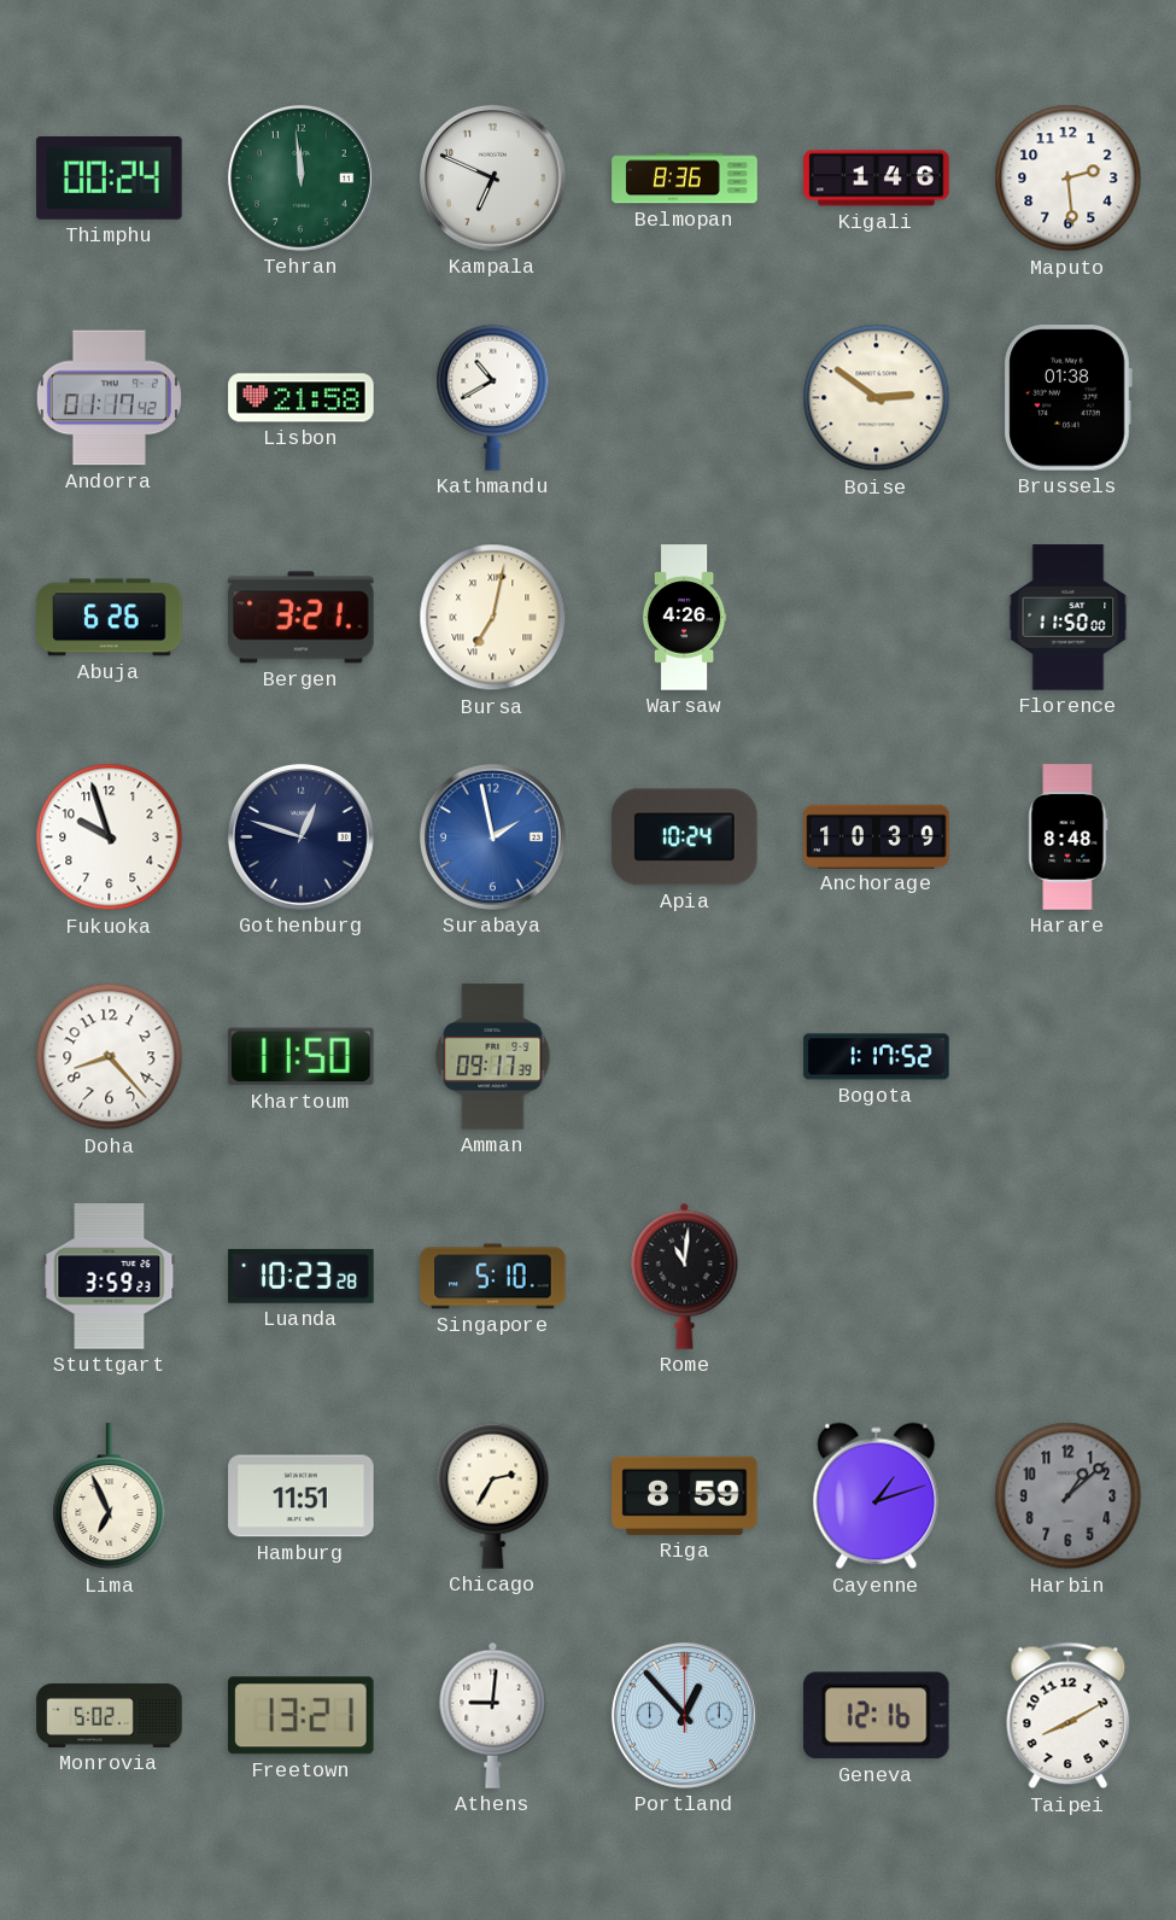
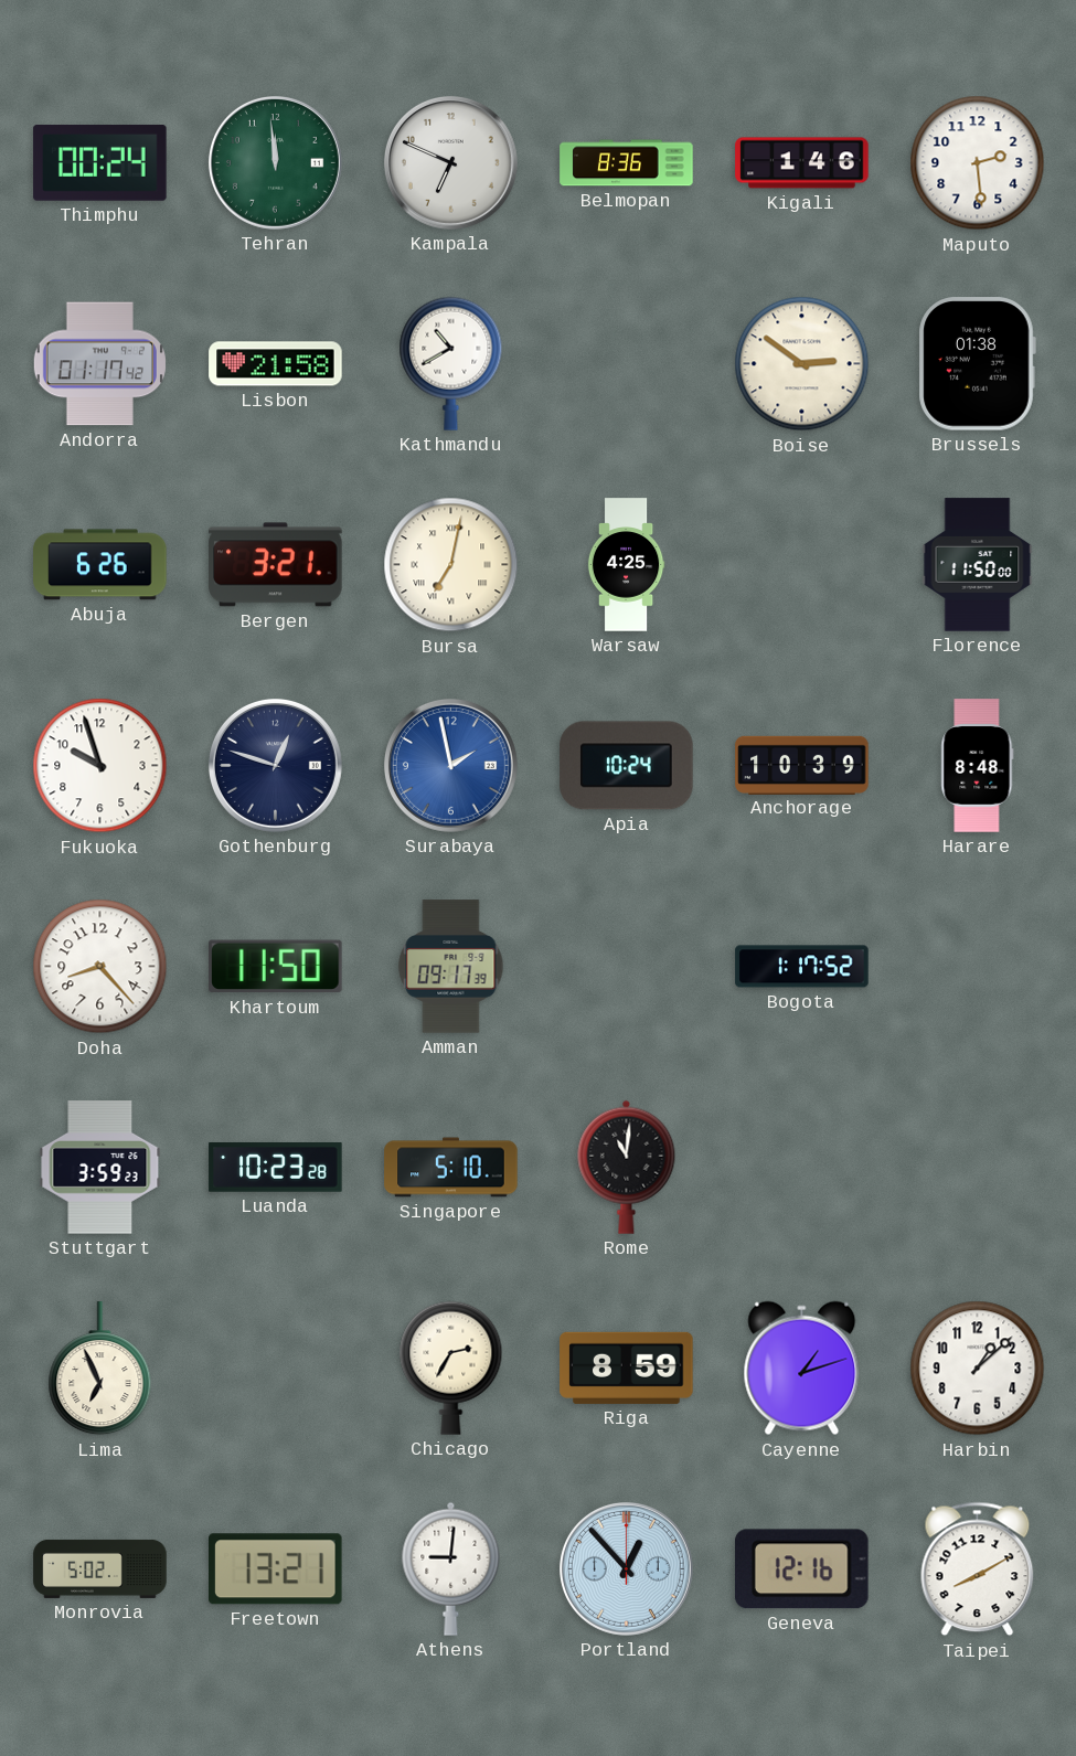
Warsaw: 4:26 -> 4:25 (626, 565)
Hamburg: 11:51 -> none (302, 1496)
Harbin dial: grey -> white (978, 1369)
